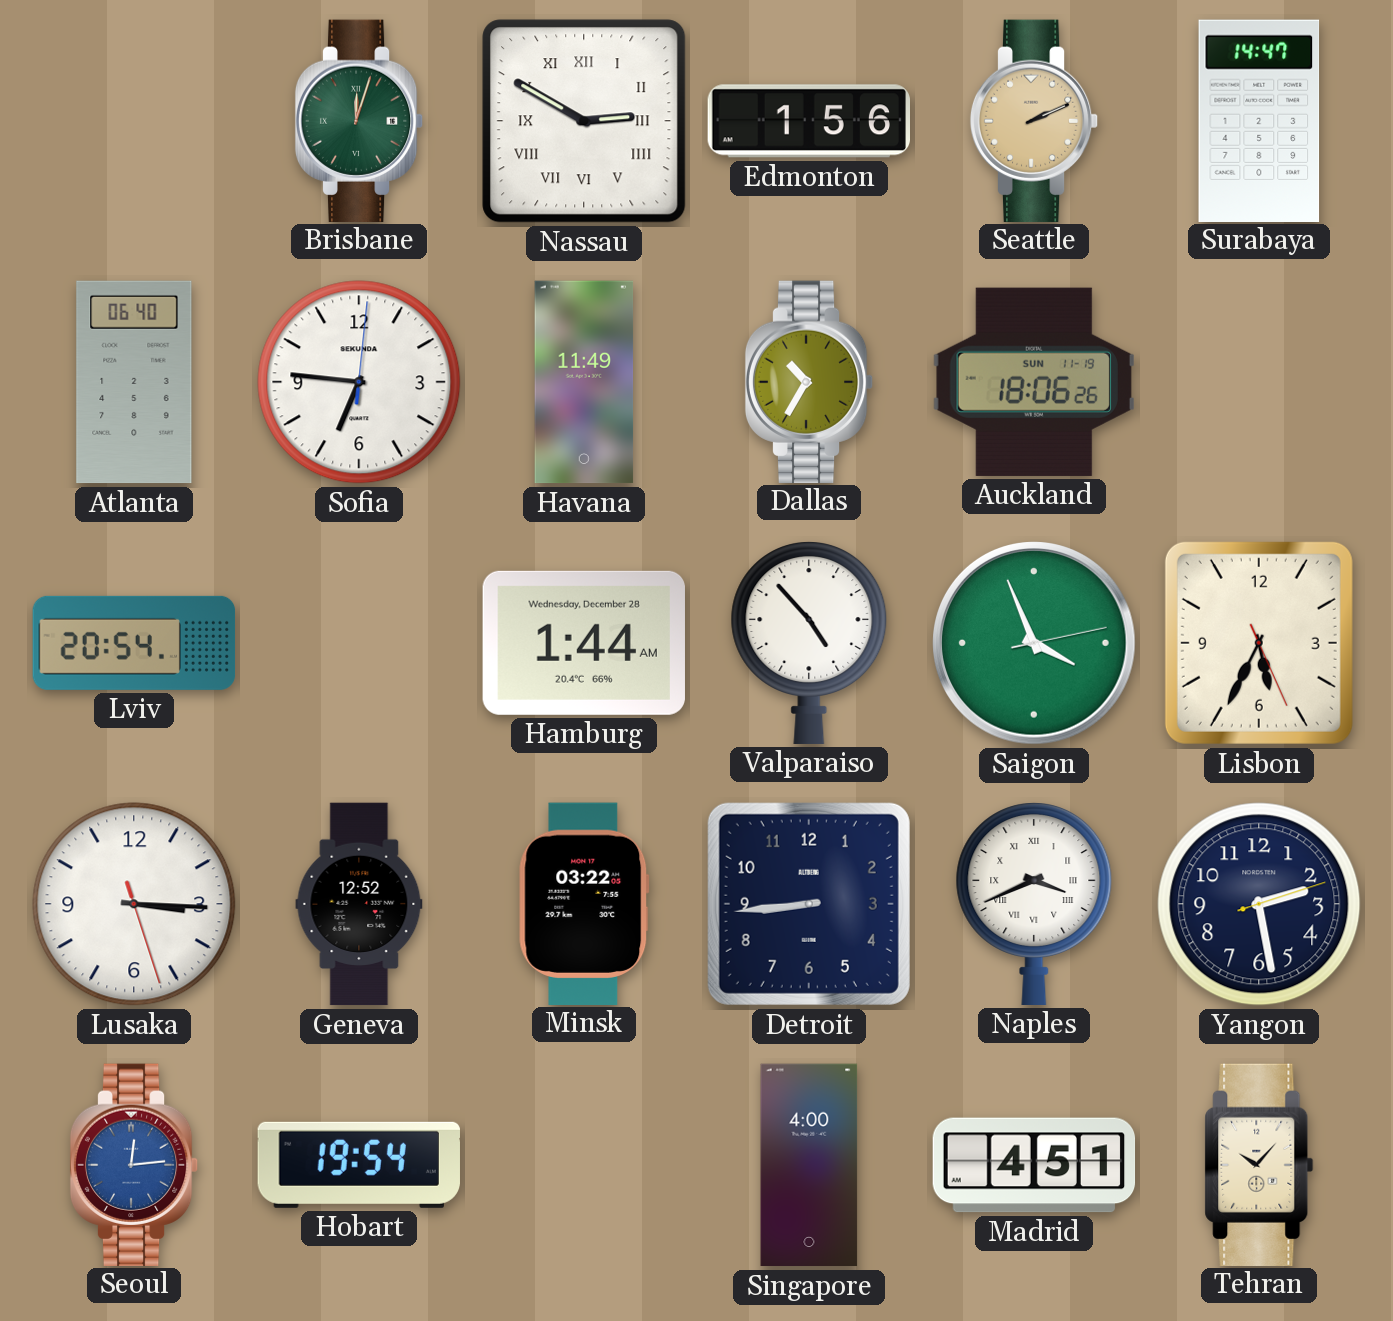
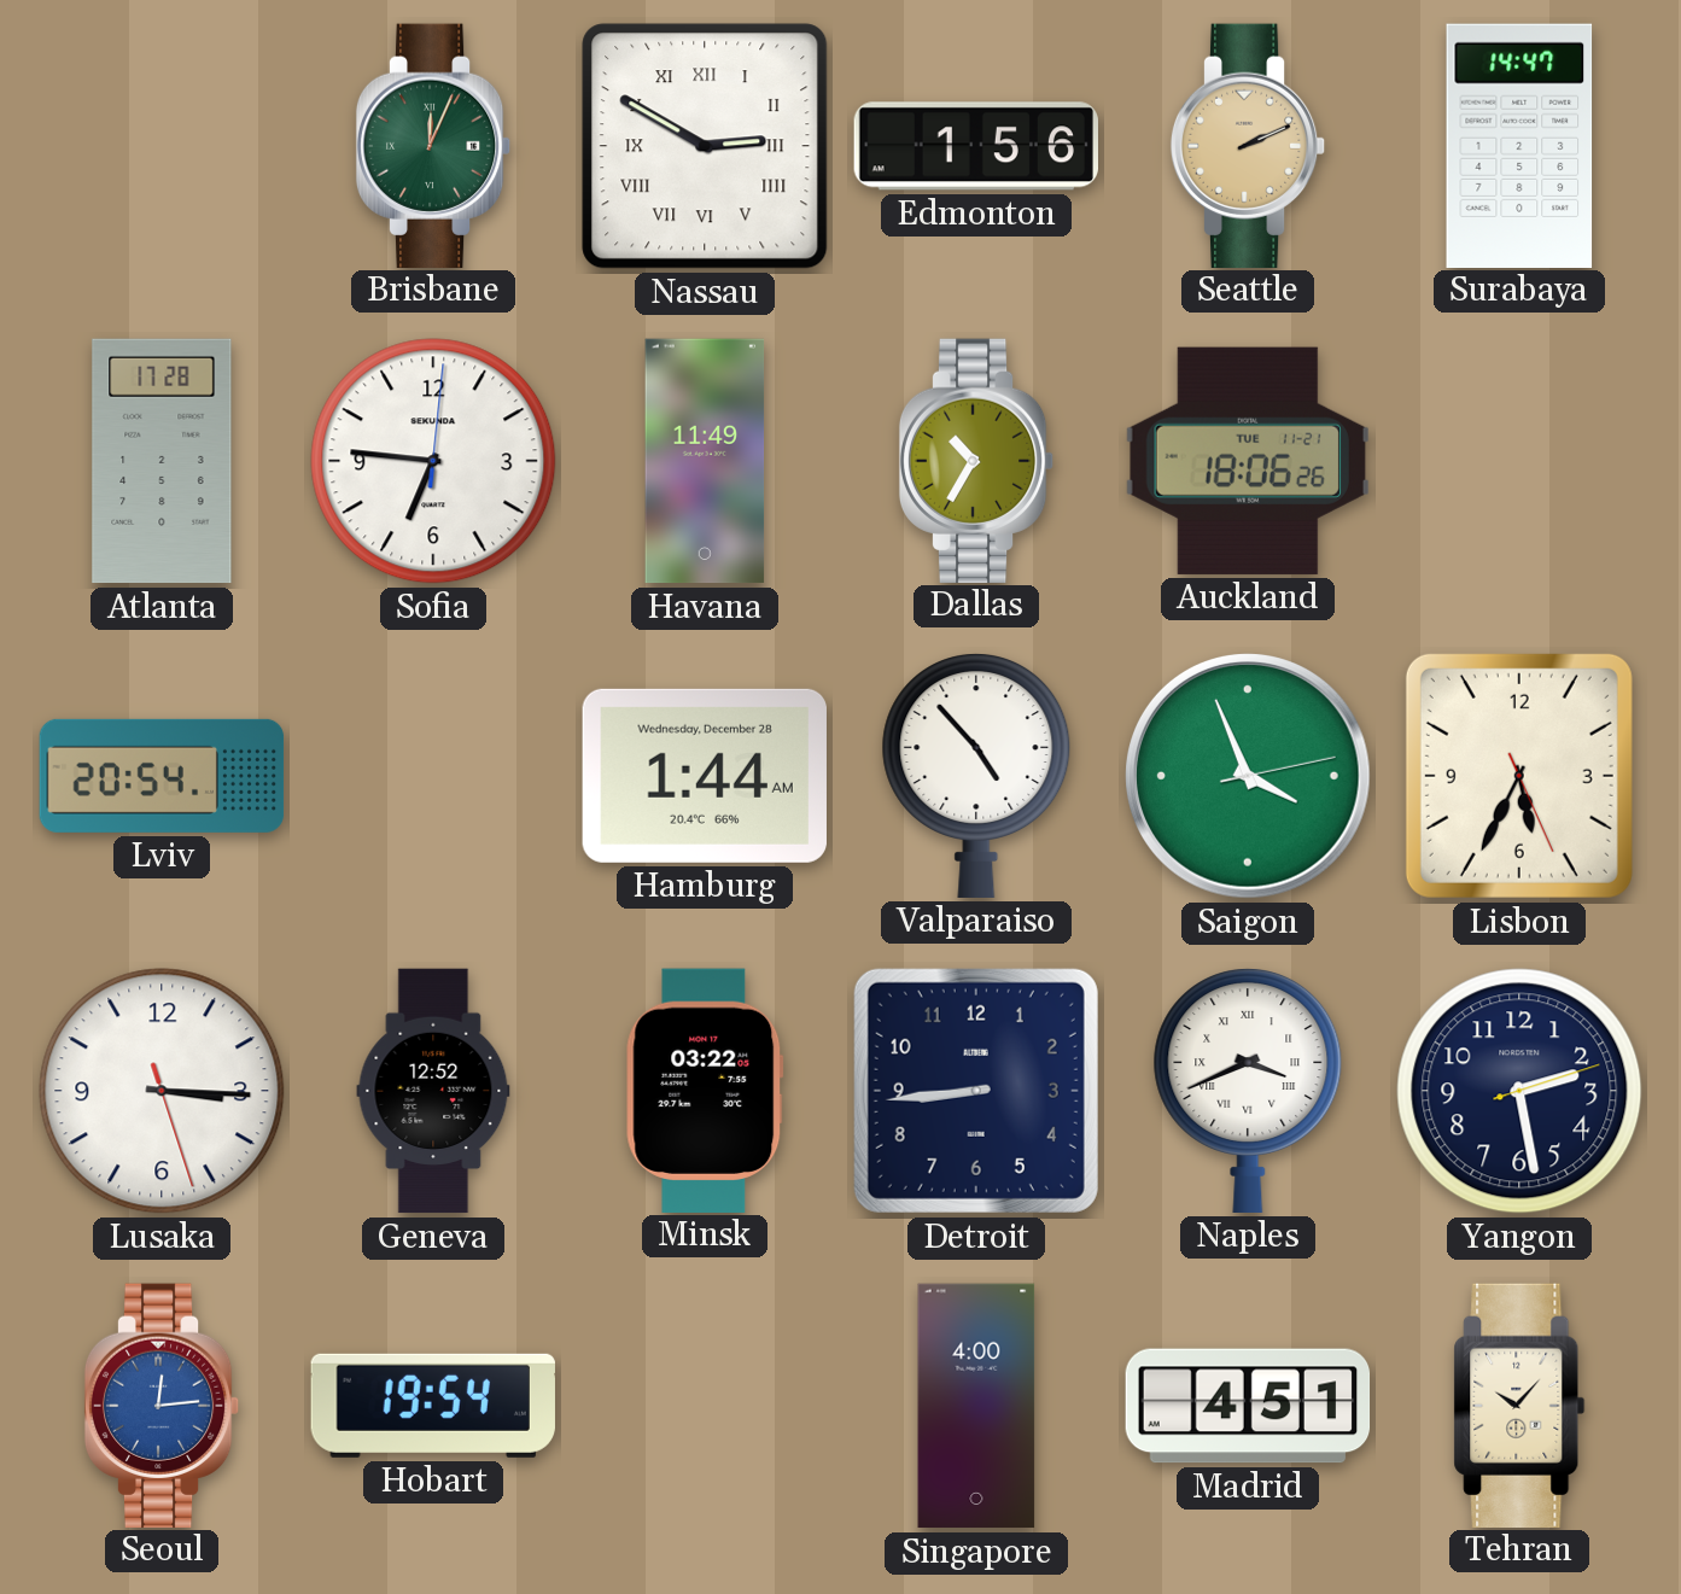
Brisbane: 12:03 -> 12:04 (433, 145)
Atlanta: 06:40 -> 17:28 (162, 461)
Auckland date: SUN 11-19 -> TUE 11-21 (1248, 461)
